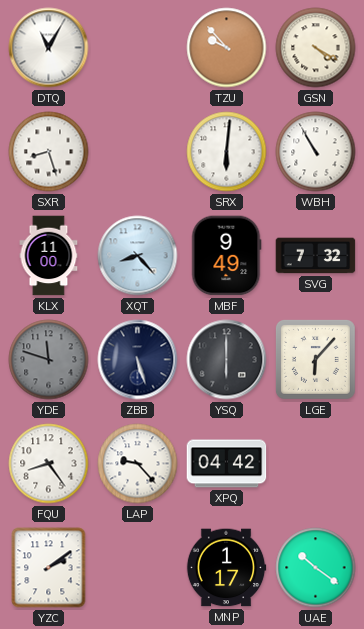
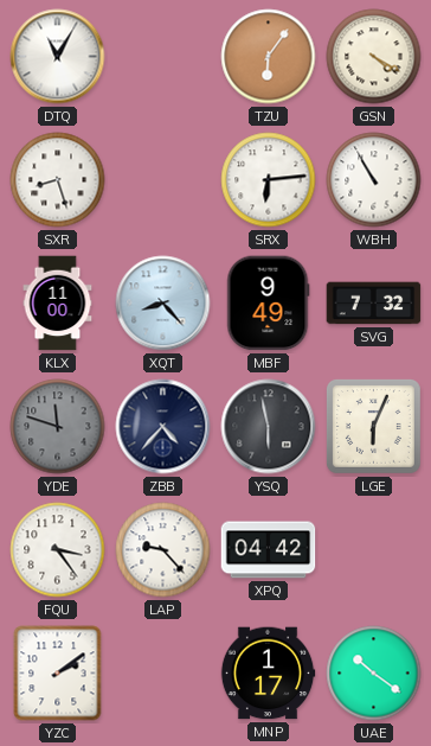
TZU: 9:53 -> 6:06 (269, 57)
SRX: 6:01 -> 6:14 (269, 180)
ZBB: 5:27 -> 4:37 (163, 427)
YSQ: 6:00 -> 5:58 (269, 427)
LGE: 6:07 -> 6:04 (373, 426)
FQU: 8:24 -> 3:24 (58, 550)
